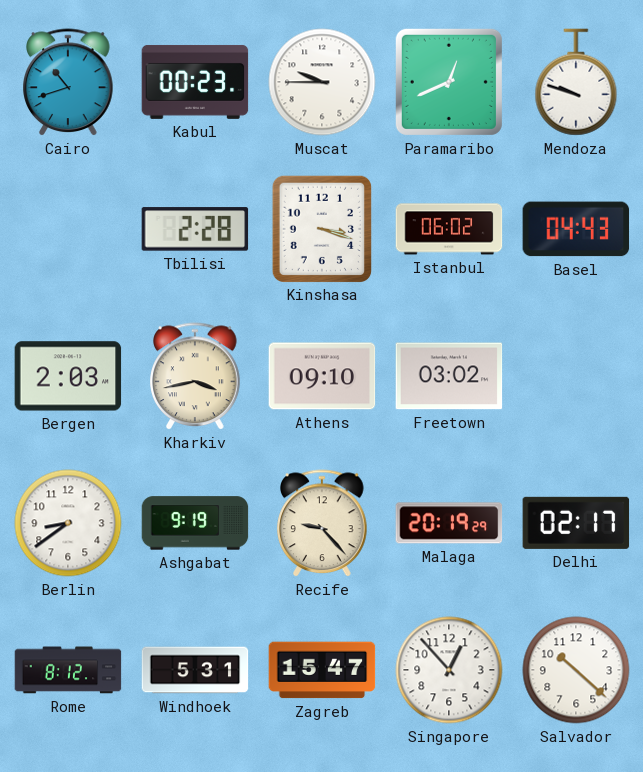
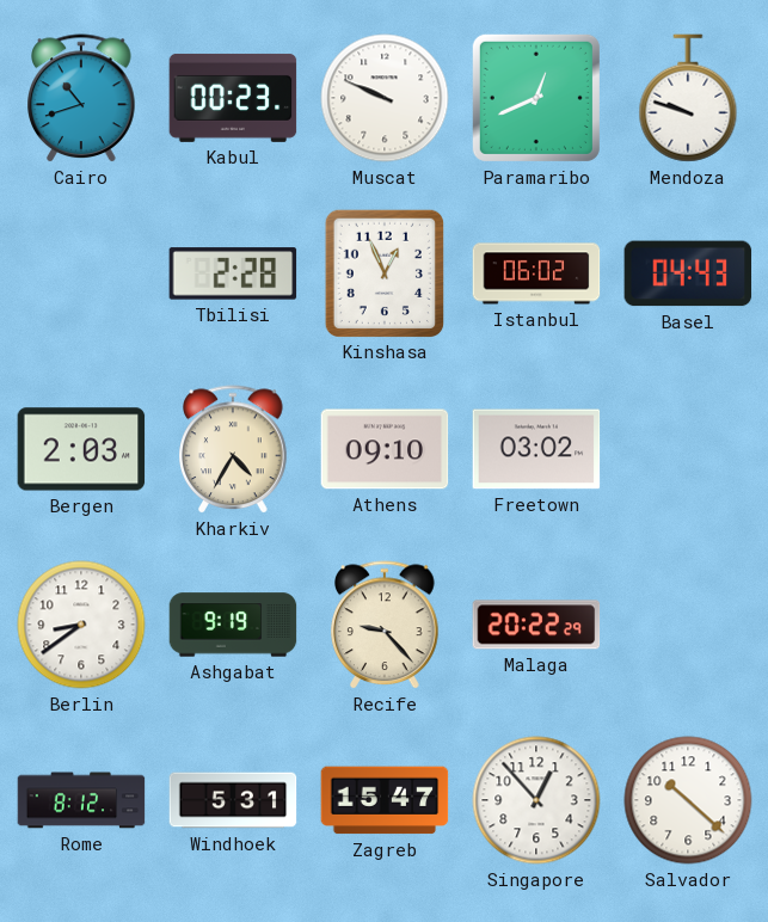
Muscat: 9:45 -> 9:49 (385, 98)
Kinshasa: 3:18 -> 12:56 (383, 272)
Kharkiv: 3:43 -> 4:35 (233, 449)
Malaga: 20:19 -> 20:22 (536, 625)
Delhi: 02:17 -> none (576, 523)
